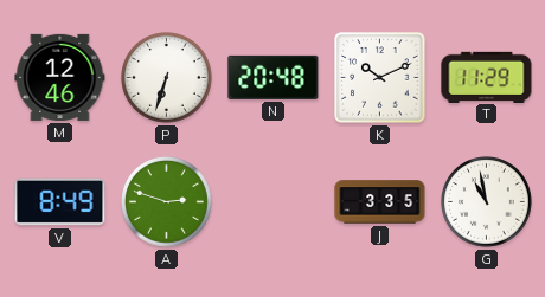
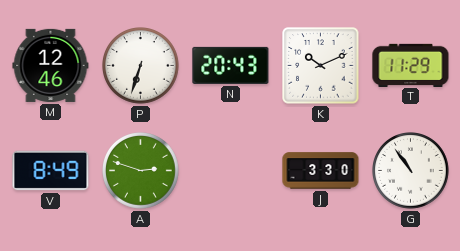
N: 20:48 -> 20:43 (231, 65)
J: 3:35 -> 3:30 (321, 171)
G: 10:58 -> 10:54 (411, 171)
